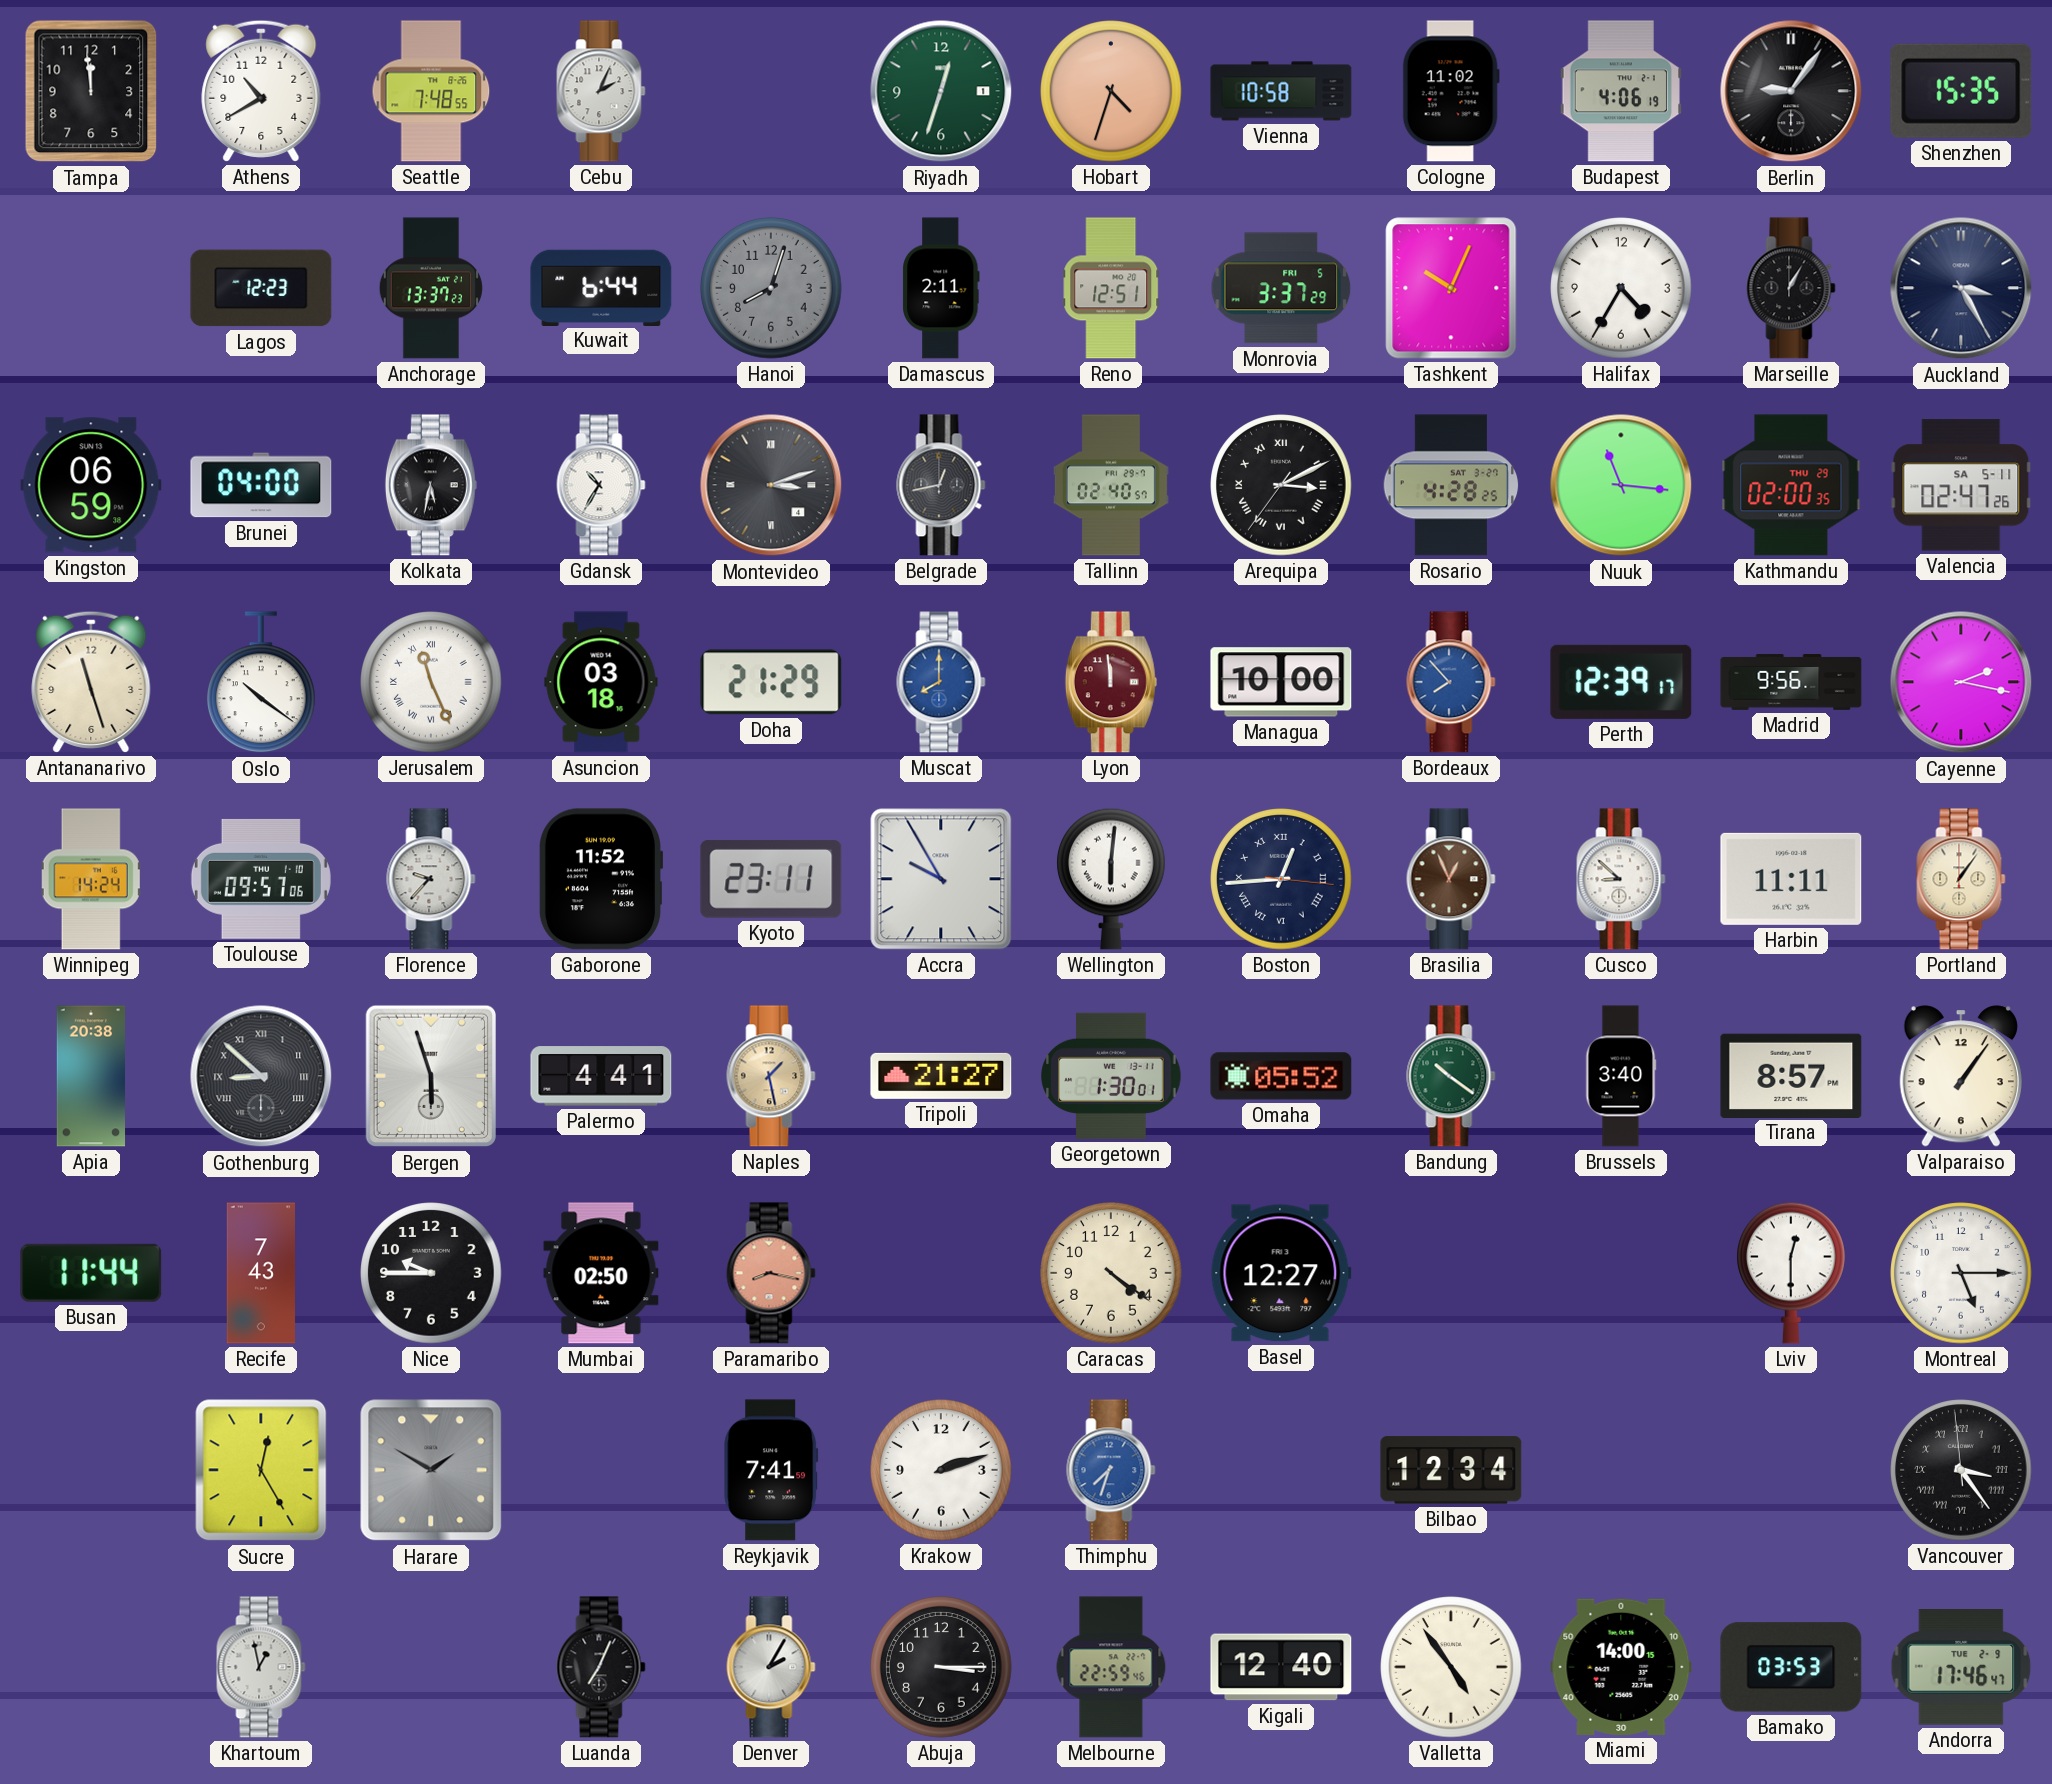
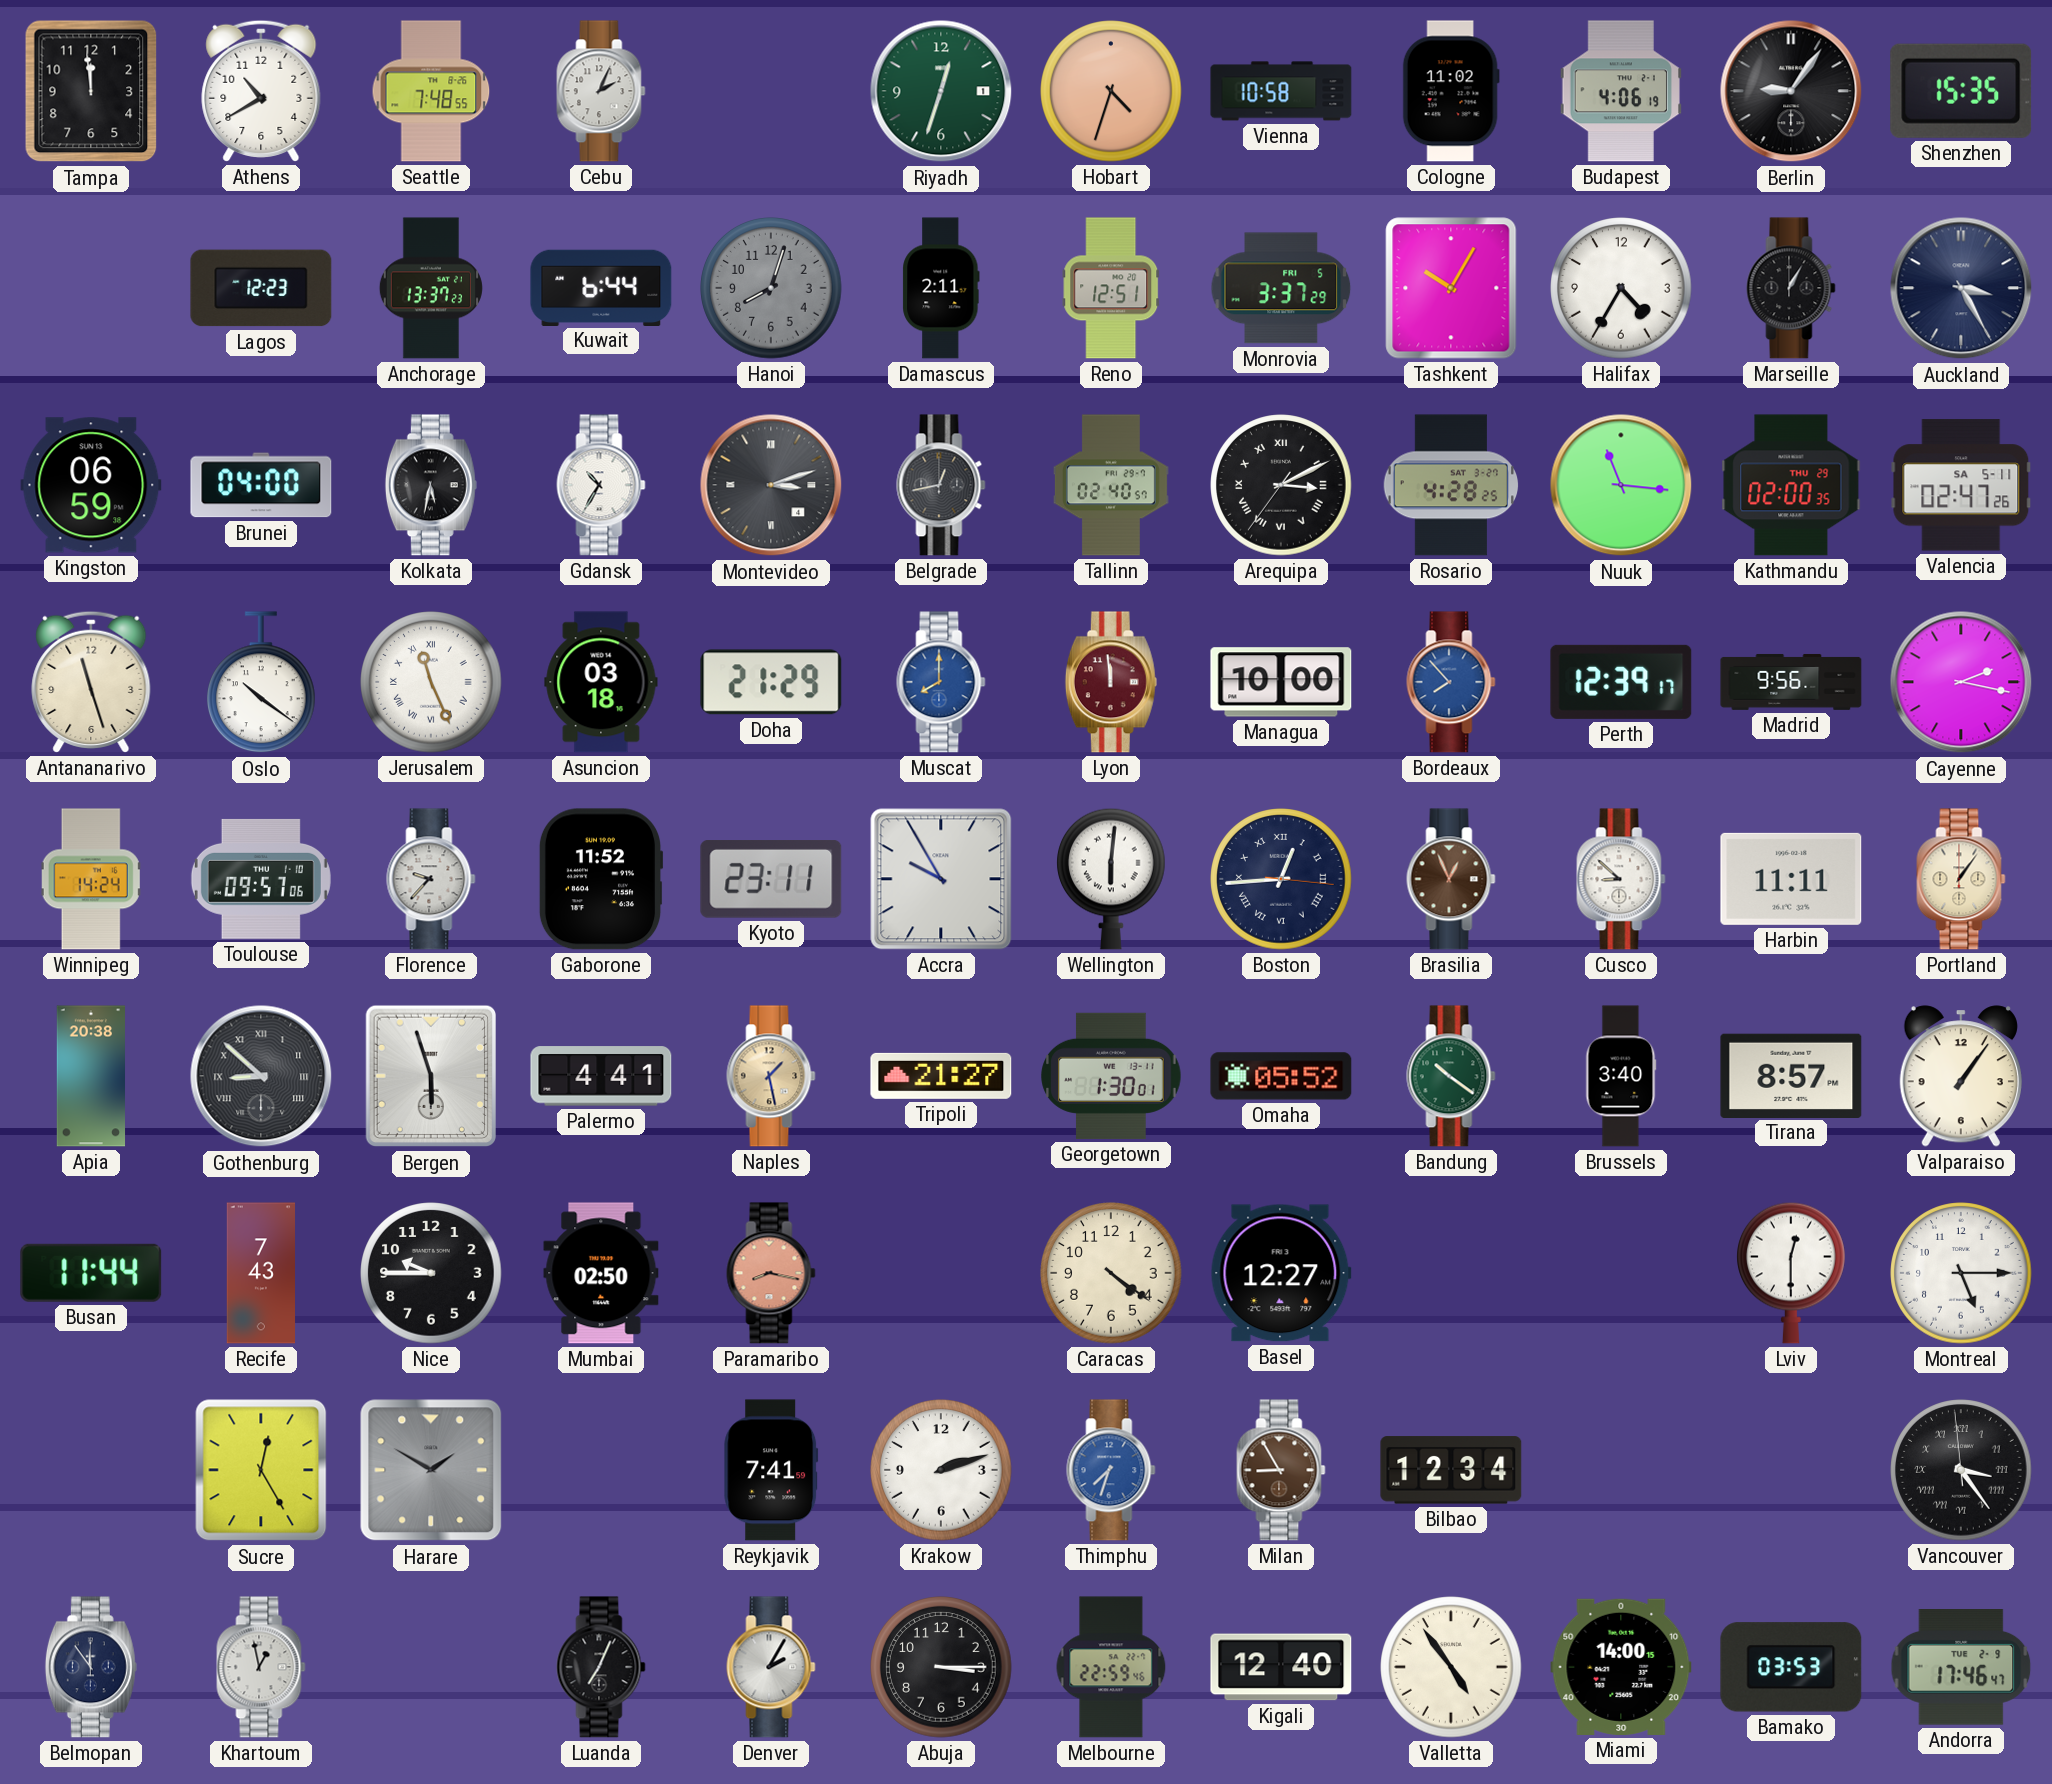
Tashkent: 10:04 -> 10:05 (1451, 288)
Milan: none -> 8:55 (1281, 1470)
Belmopan: none -> 11:54 (91, 1667)
